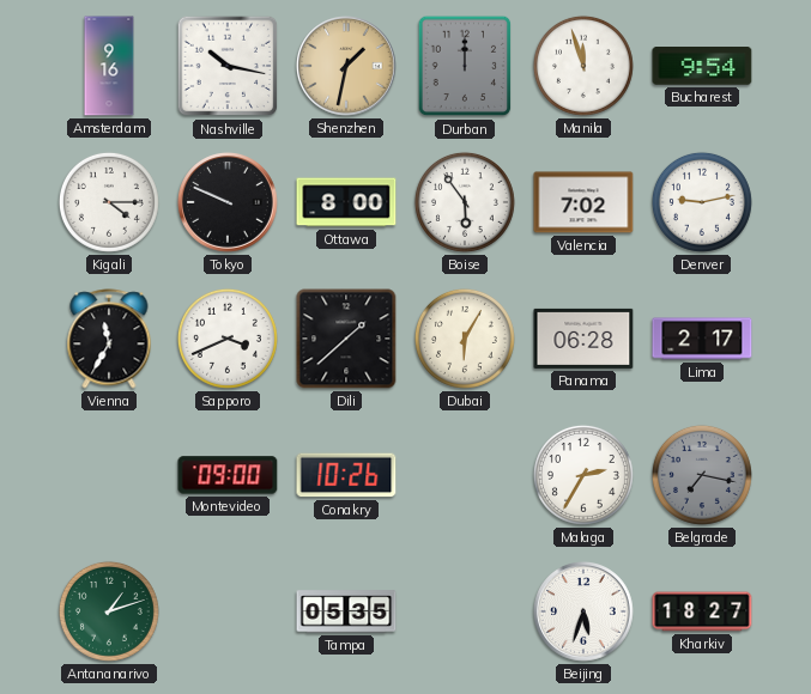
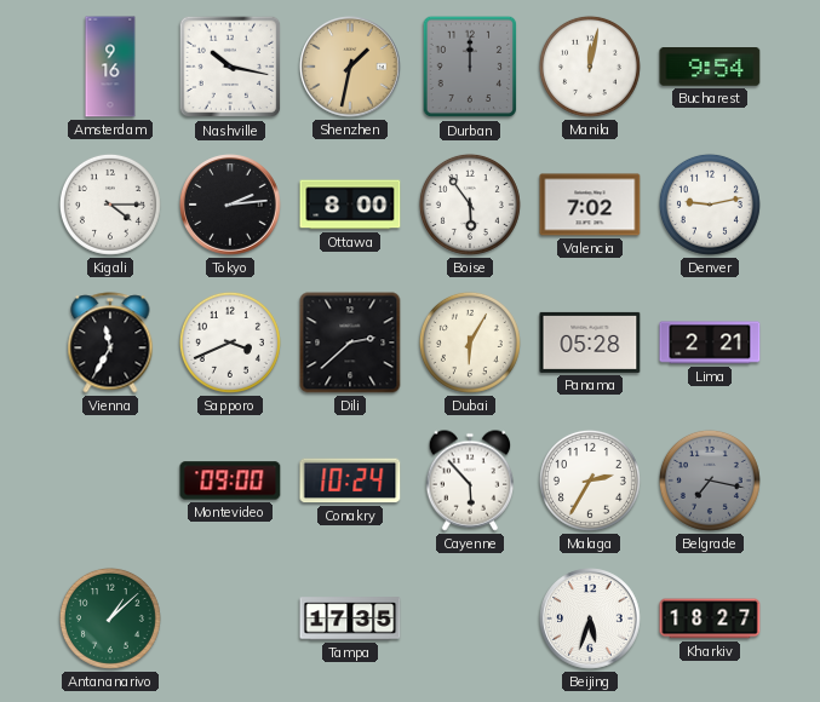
Manila: 11:57 -> 12:02 (590, 67)
Tokyo: 9:49 -> 2:14 (231, 206)
Dili: 1:38 -> 2:38 (350, 343)
Panama: 06:28 -> 05:28 (590, 343)
Lima: 2:17 -> 2:21 (710, 343)
Conakry: 10:26 -> 10:24 (350, 481)
Cayenne: none -> 5:53 (470, 481)
Antananarivo: 1:12 -> 1:08 (110, 618)
Tampa: 05:35 -> 17:35 (350, 618)
